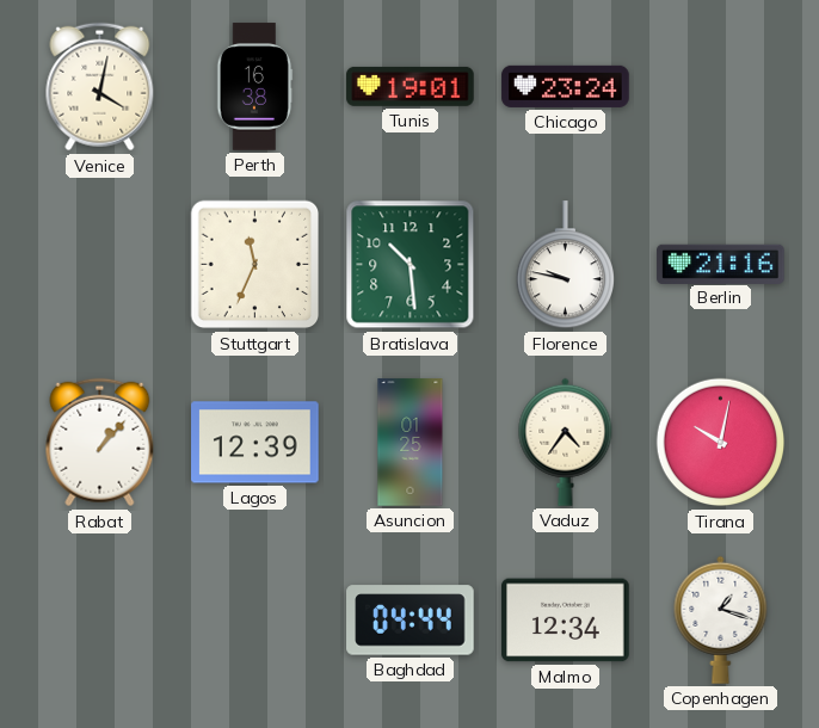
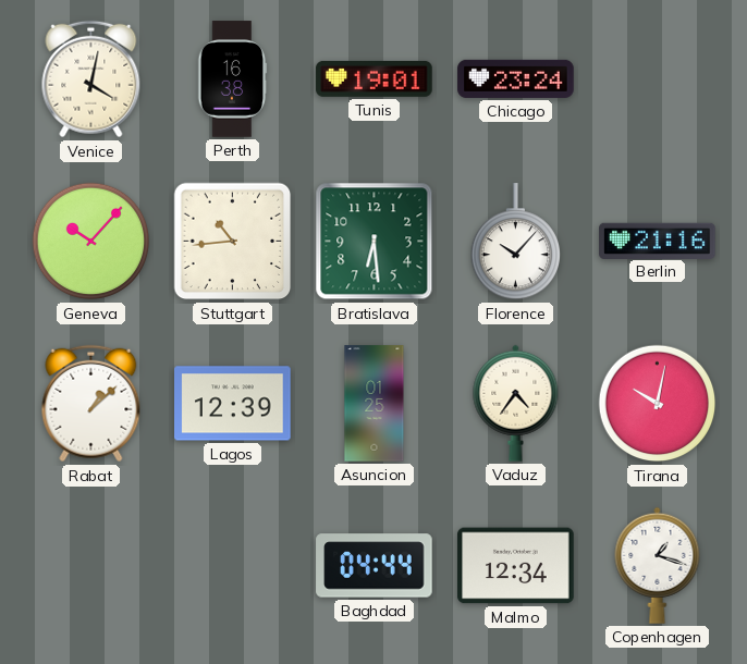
Geneva: none -> 10:07 (91, 242)
Stuttgart: 11:34 -> 10:44 (233, 242)
Bratislava: 10:29 -> 6:29 (375, 242)
Florence: 9:47 -> 10:07 (515, 242)
Rabat: 1:07 -> 1:08 (91, 404)
